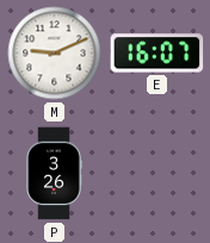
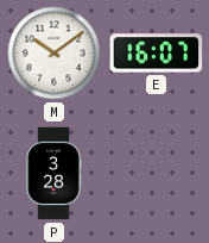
M: 9:11 -> 10:09 (55, 54)
P: 3:26 -> 3:28 (53, 174)
